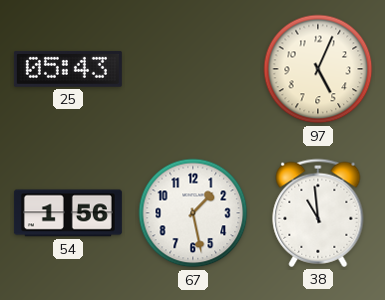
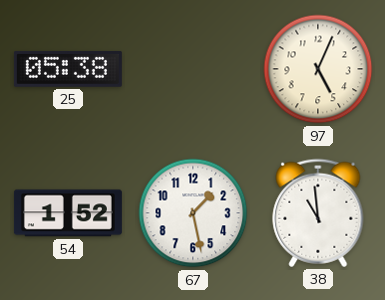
25: 05:43 -> 05:38 (68, 69)
54: 1:56 -> 1:52 (68, 213)
